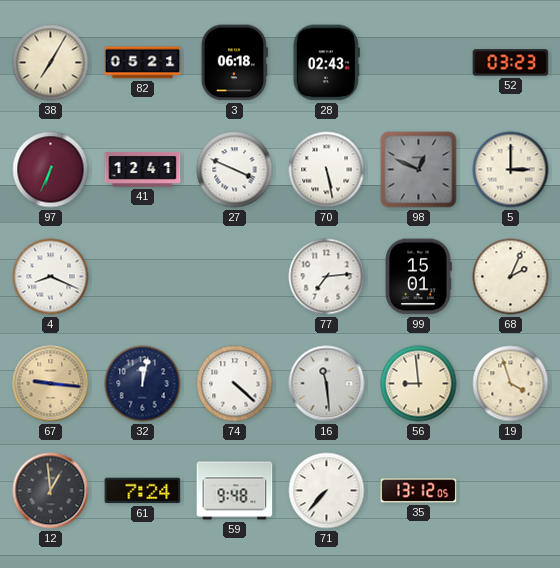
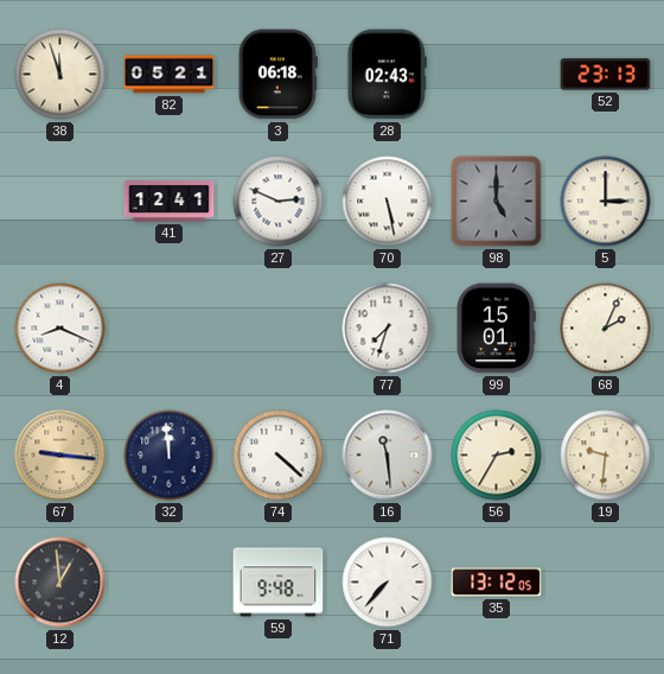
38: 7:05 -> 11:57 (60, 75)
52: 03:23 -> 23:13 (606, 75)
97: 6:34 -> none (51, 170)
27: 3:49 -> 2:49 (279, 202)
98: 12:49 -> 5:00 (497, 202)
77: 7:14 -> 7:33 (388, 329)
32: 12:02 -> 11:59 (170, 456)
56: 8:59 -> 2:35 (497, 456)
19: 3:57 -> 9:31 (606, 456)
61: 7:24 -> none (143, 491)
